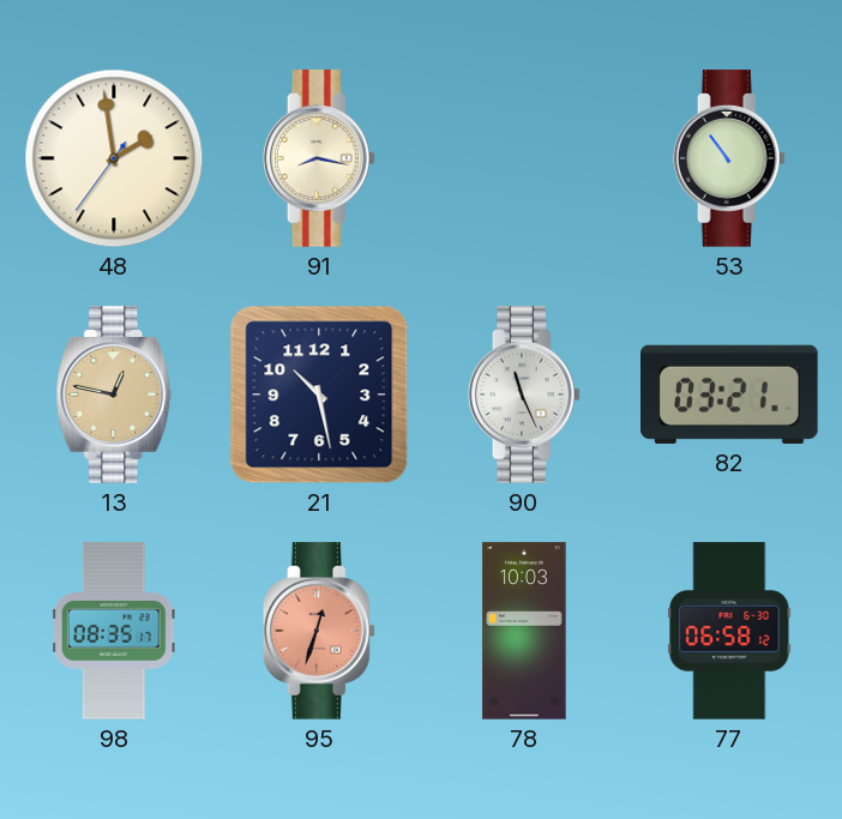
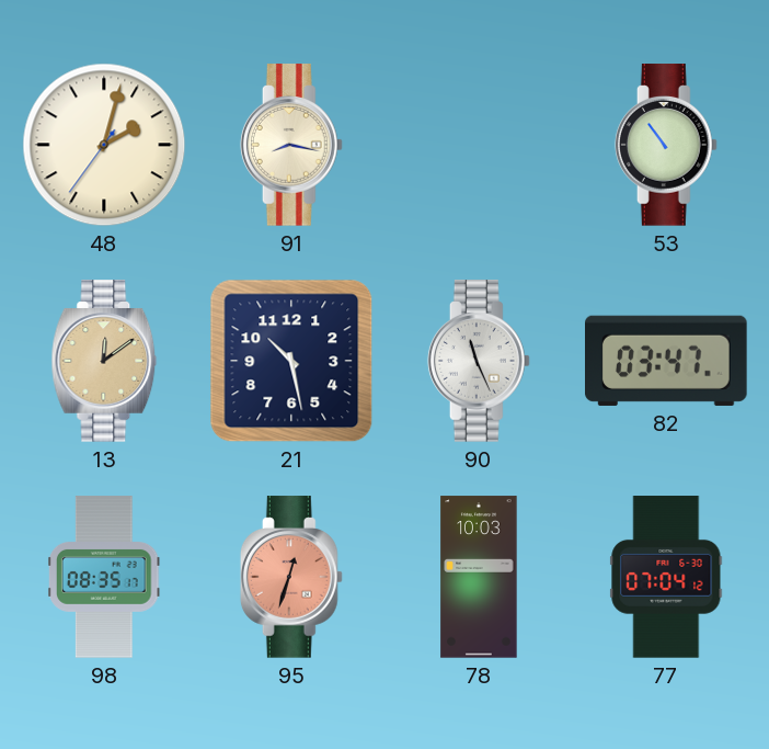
48: 1:58 -> 2:02 (104, 145)
13: 12:47 -> 12:09 (104, 361)
82: 03:21 -> 03:47 (667, 361)
77: 06:58 -> 07:04 (666, 577)
